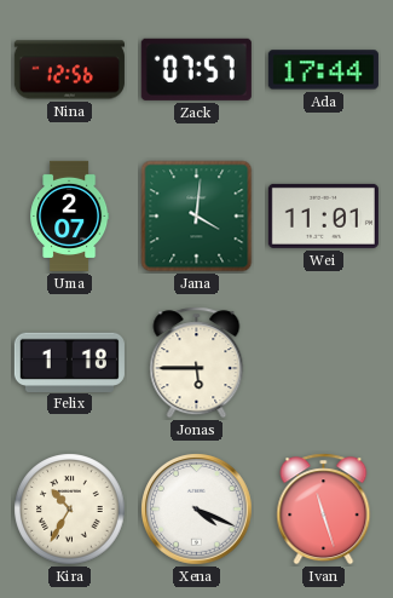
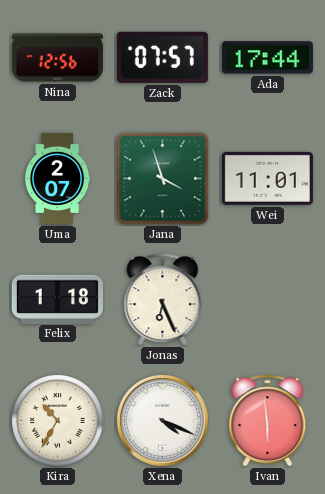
Jana: 4:01 -> 3:57 (163, 179)
Jonas: 5:45 -> 6:26 (163, 300)
Ivan: 11:27 -> 5:59 (268, 421)
